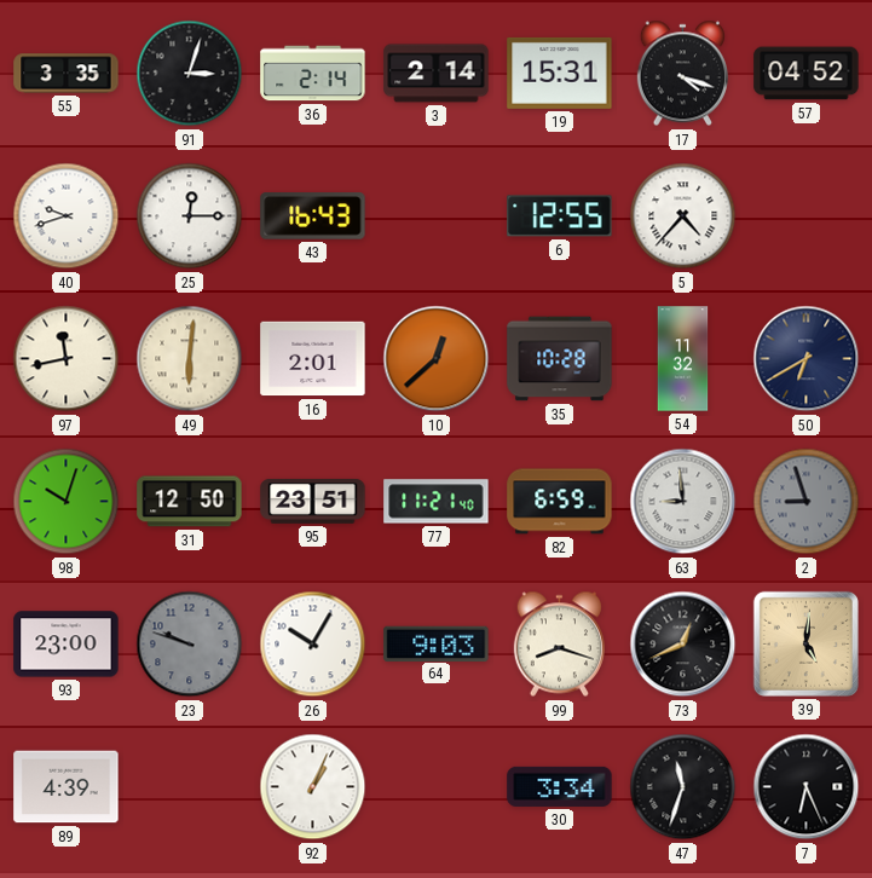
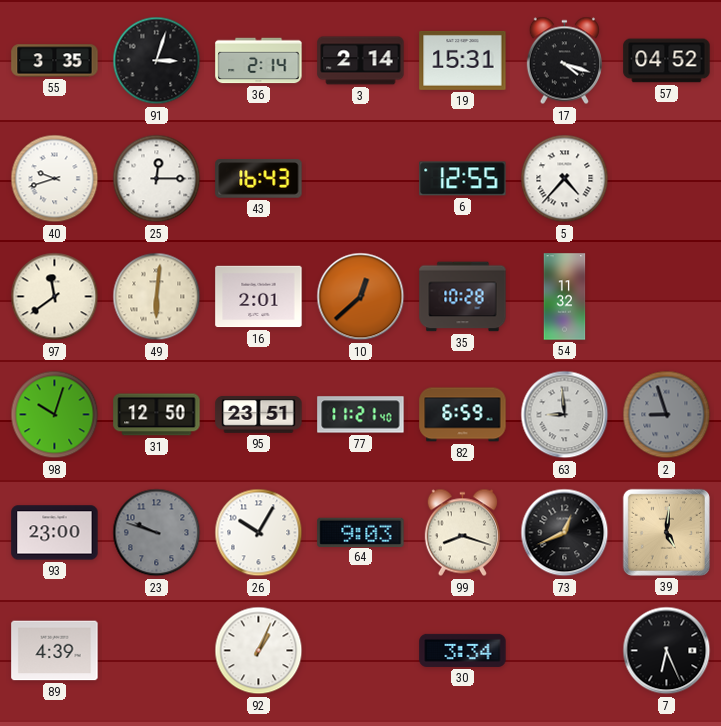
97: 11:43 -> 11:39 (55, 297)
50: 6:40 -> none (807, 359)
47: 11:33 -> none (683, 787)
